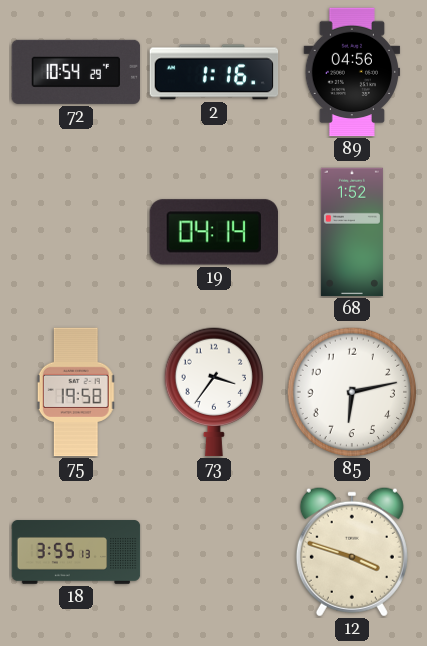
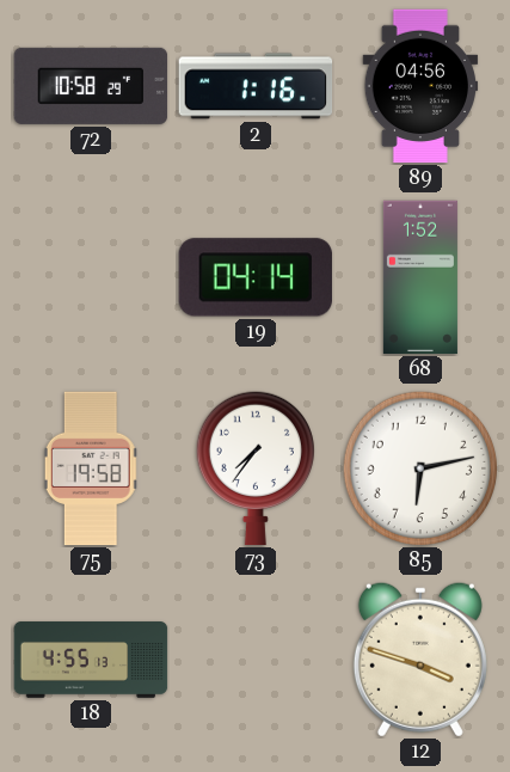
72: 10:54 -> 10:58 (91, 86)
73: 3:36 -> 7:36 (254, 468)
18: 3:55 -> 4:55 (91, 660)
